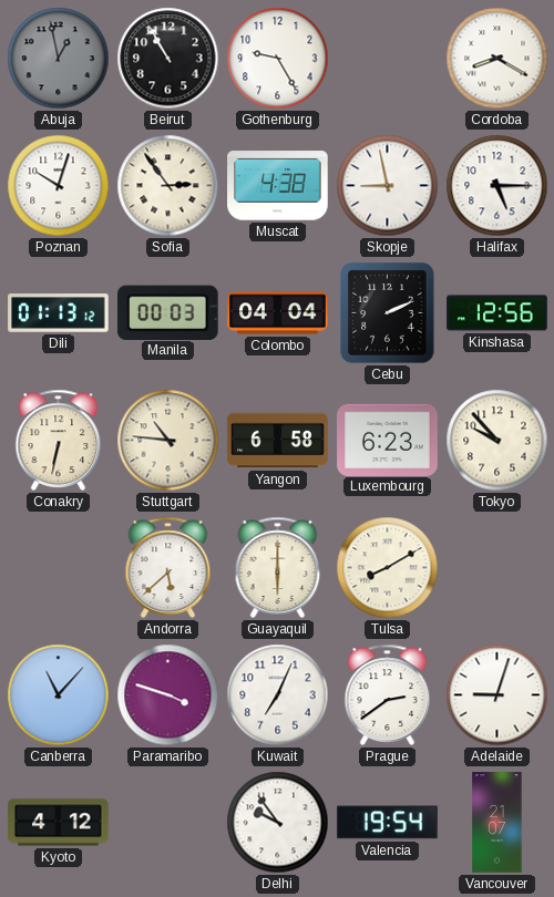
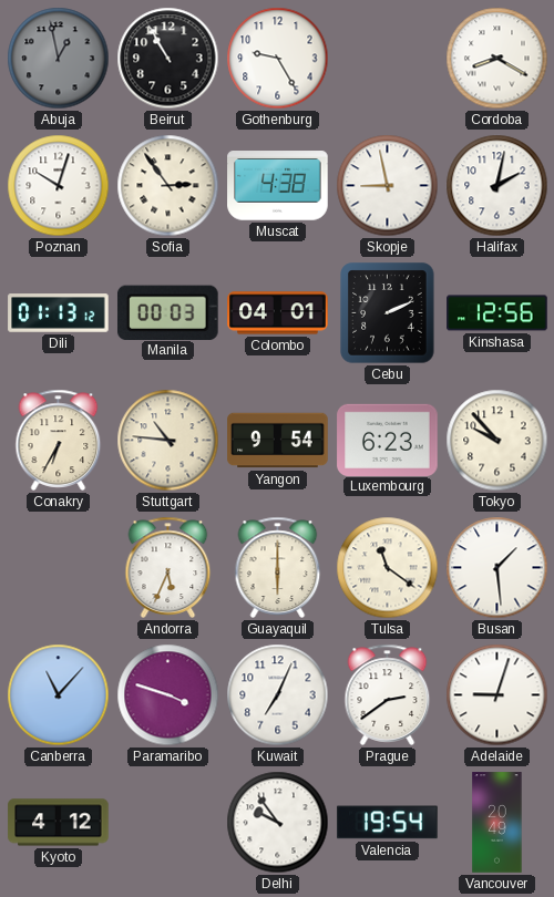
Halifax: 5:15 -> 2:02 (497, 186)
Colombo: 04:04 -> 04:01 (278, 313)
Conakry: 6:32 -> 6:35 (59, 440)
Yangon: 6:58 -> 9:54 (278, 441)
Andorra: 5:38 -> 5:34 (168, 567)
Tulsa: 8:10 -> 11:21 (388, 568)
Busan: none -> 1:29 (497, 568)
Vancouver: 21:07 -> 20:49 (497, 823)
